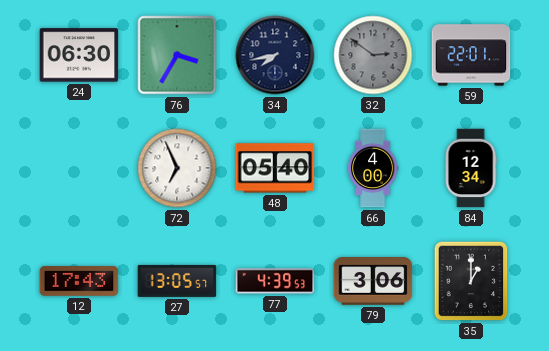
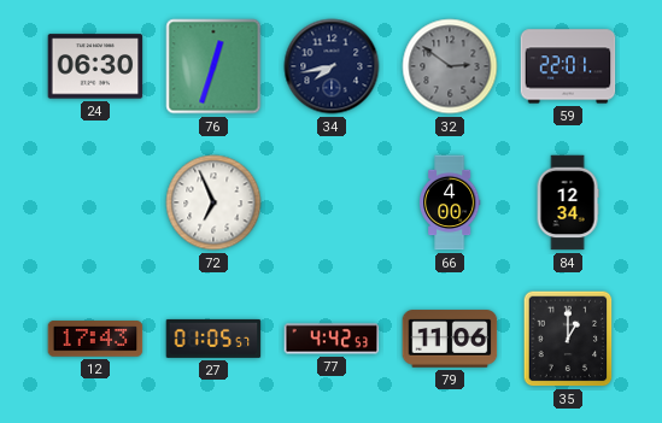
76: 3:35 -> 12:33 (213, 66)
48: 05:40 -> none (275, 168)
27: 13:05 -> 01:05 (213, 339)
77: 4:39 -> 4:42 (332, 339)
79: 3:06 -> 11:06 (450, 339)
